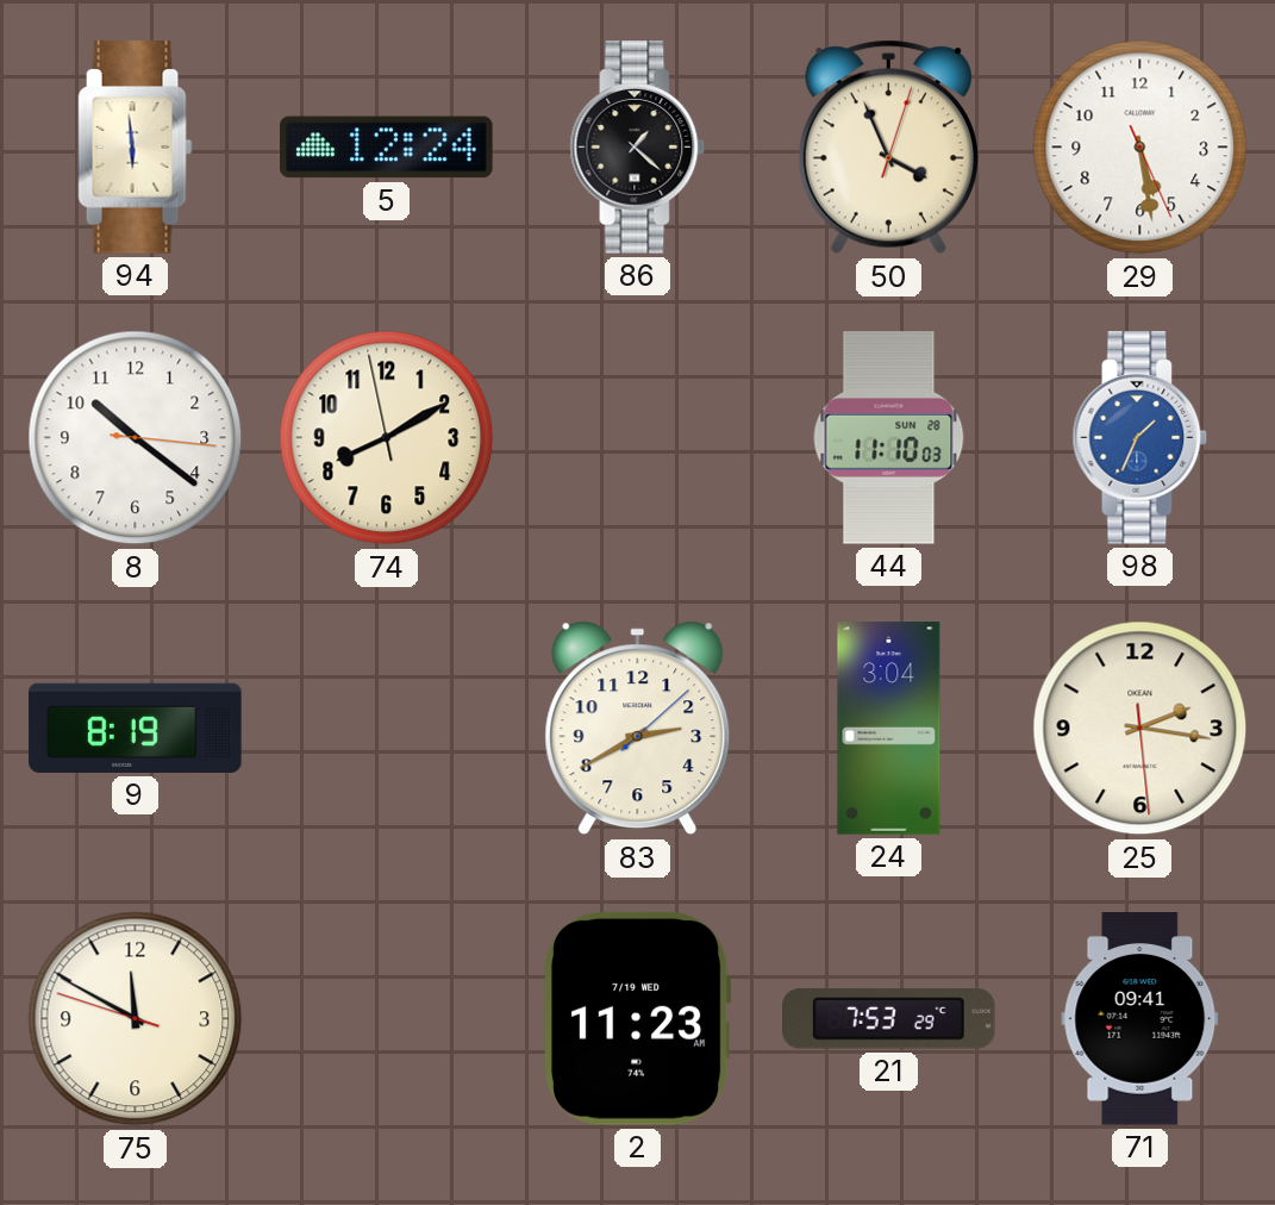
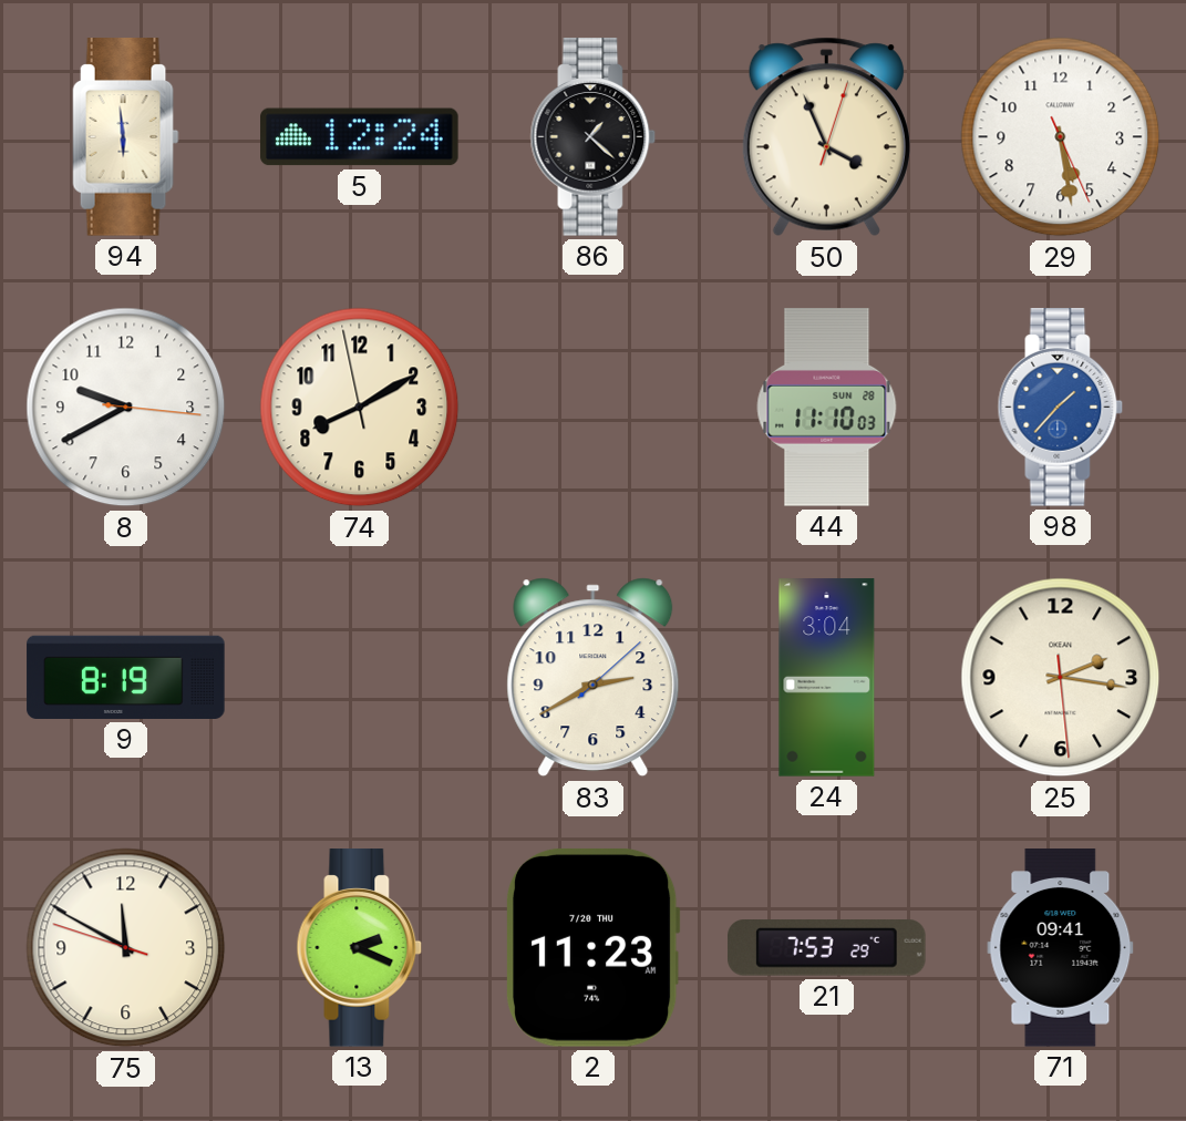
8: 10:21 -> 9:40 (126, 408)
98: 1:34 -> 1:37 (1061, 408)
13: none -> 2:19 (360, 948)
2 date: 7/19 WED -> 7/20 THU (592, 947)
